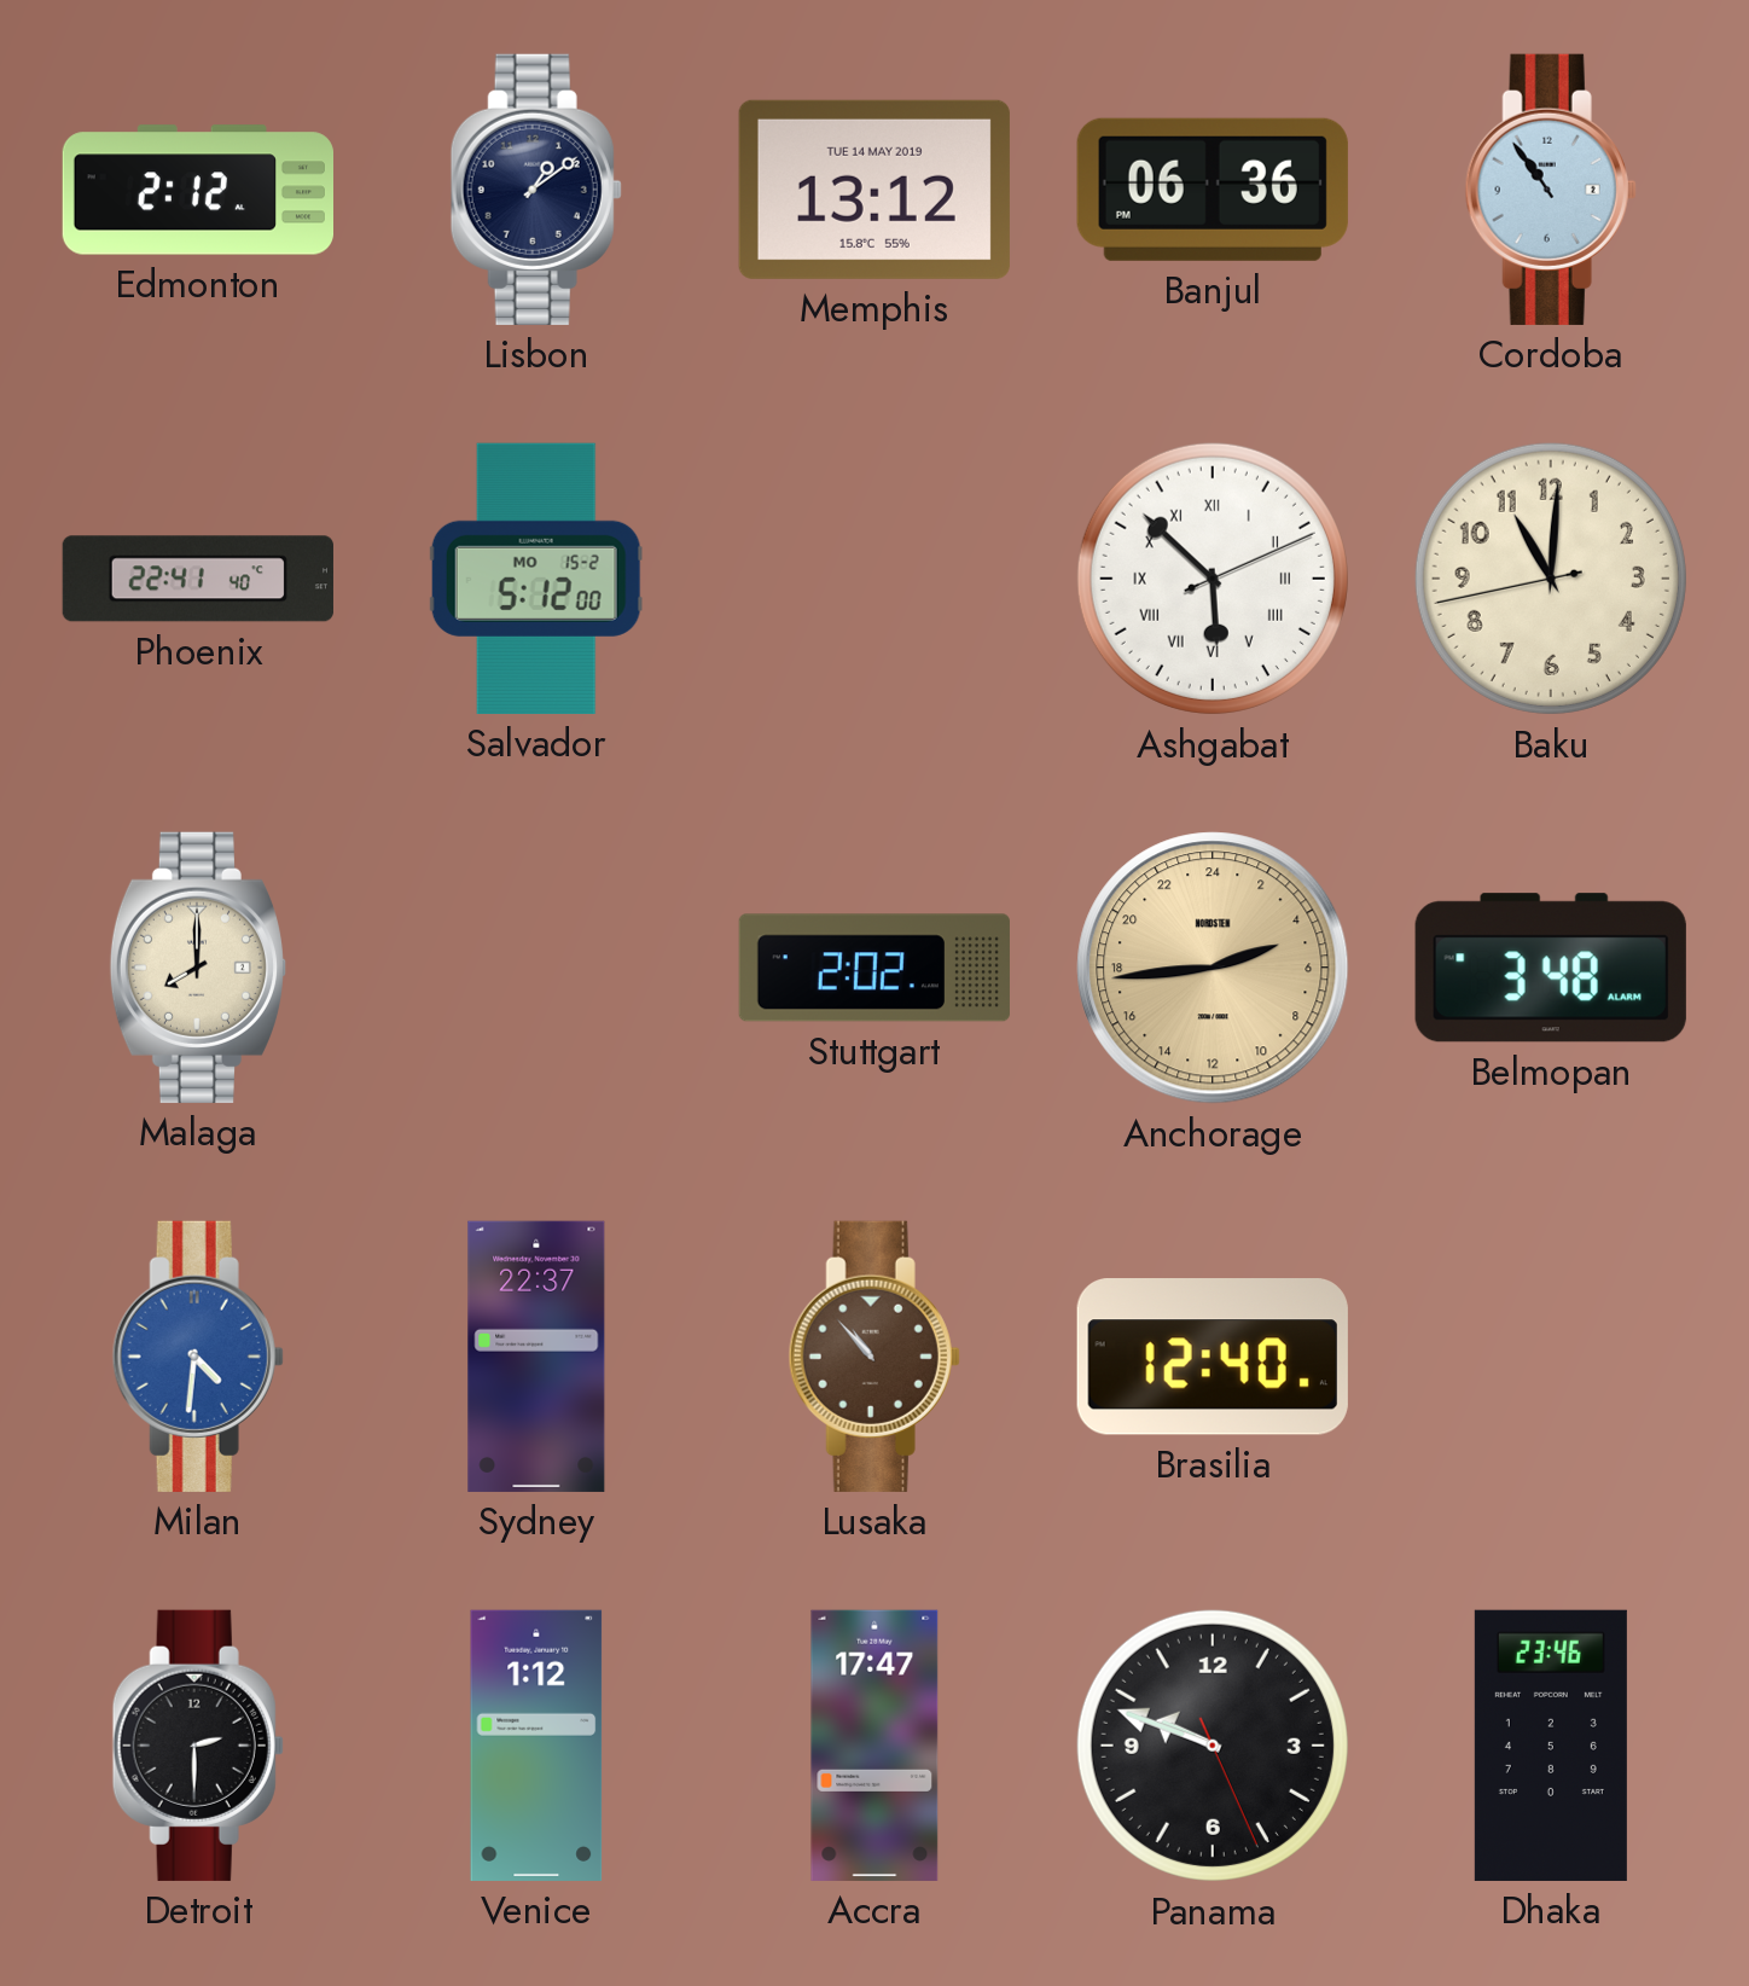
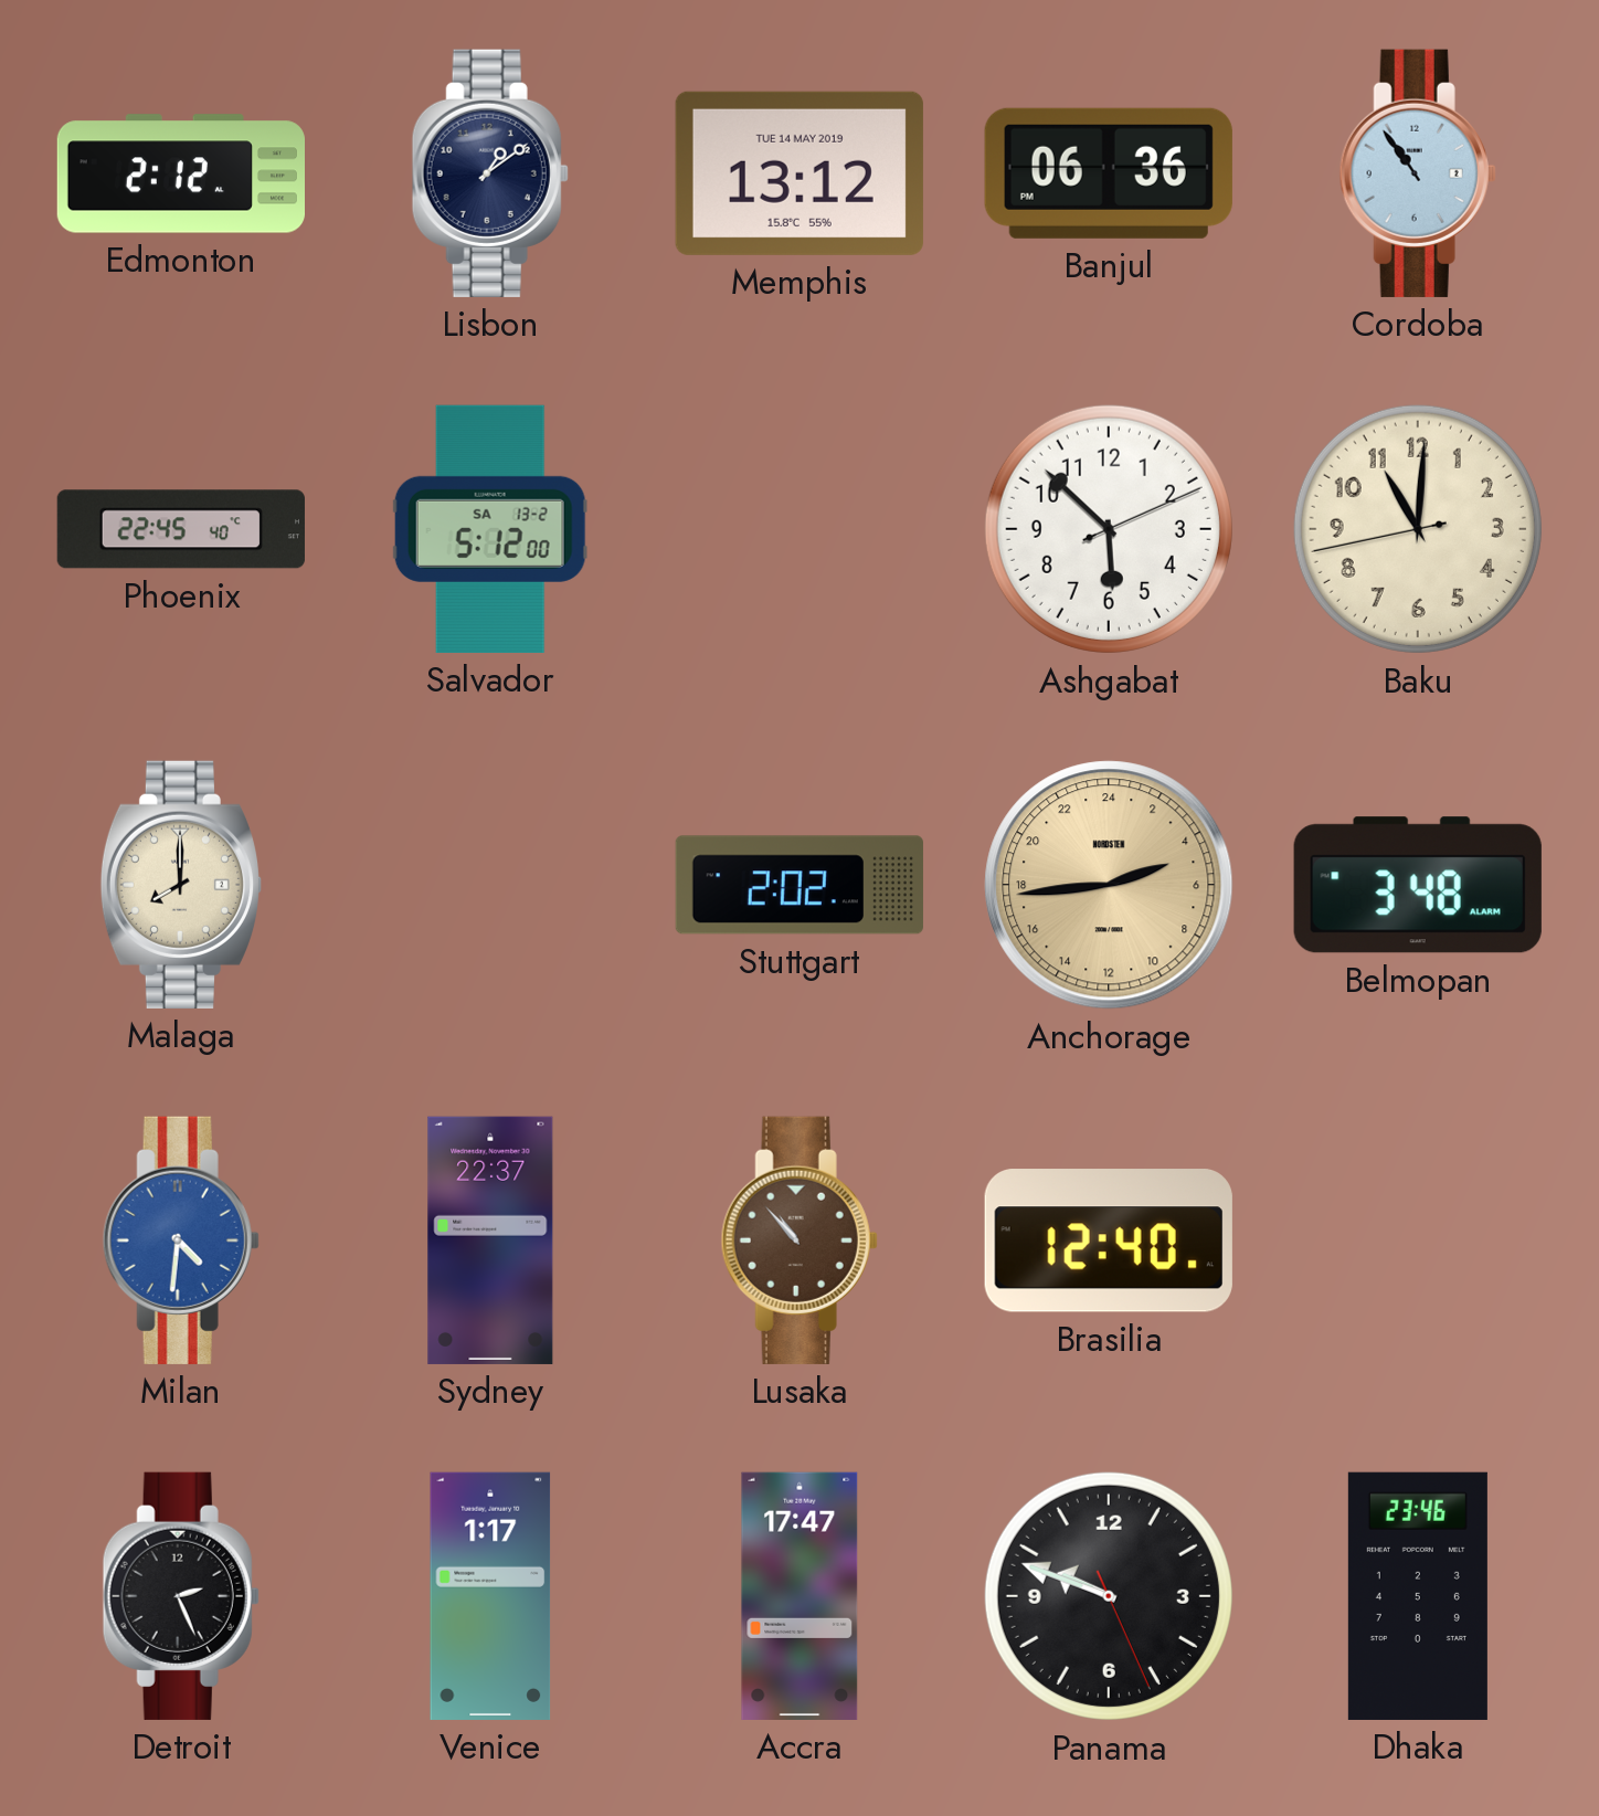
Phoenix: 22:41 -> 22:45 (181, 529)
Salvador date: MO 15-2 -> SA 13-2 (490, 529)
Ashgabat numerals: Roman -> Arabic (1109, 529)
Detroit: 2:30 -> 2:26 (181, 1596)
Venice: 1:12 -> 1:17 (490, 1596)
